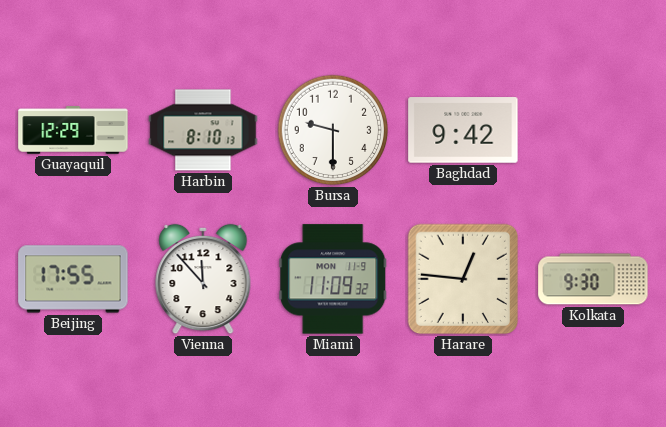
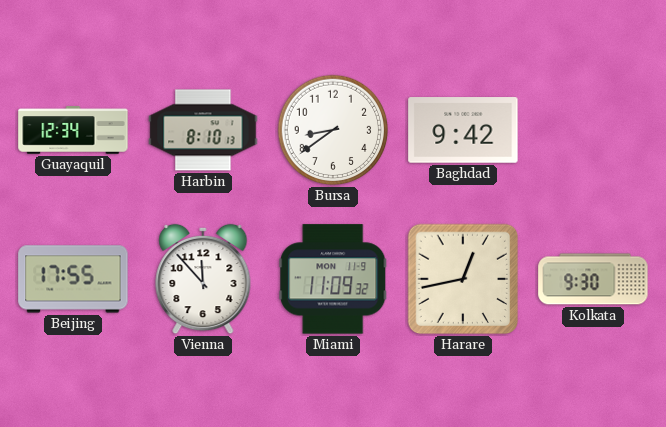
Guayaquil: 12:29 -> 12:34 (73, 130)
Bursa: 9:30 -> 8:39 (333, 130)
Harare: 12:46 -> 12:43 (463, 279)
